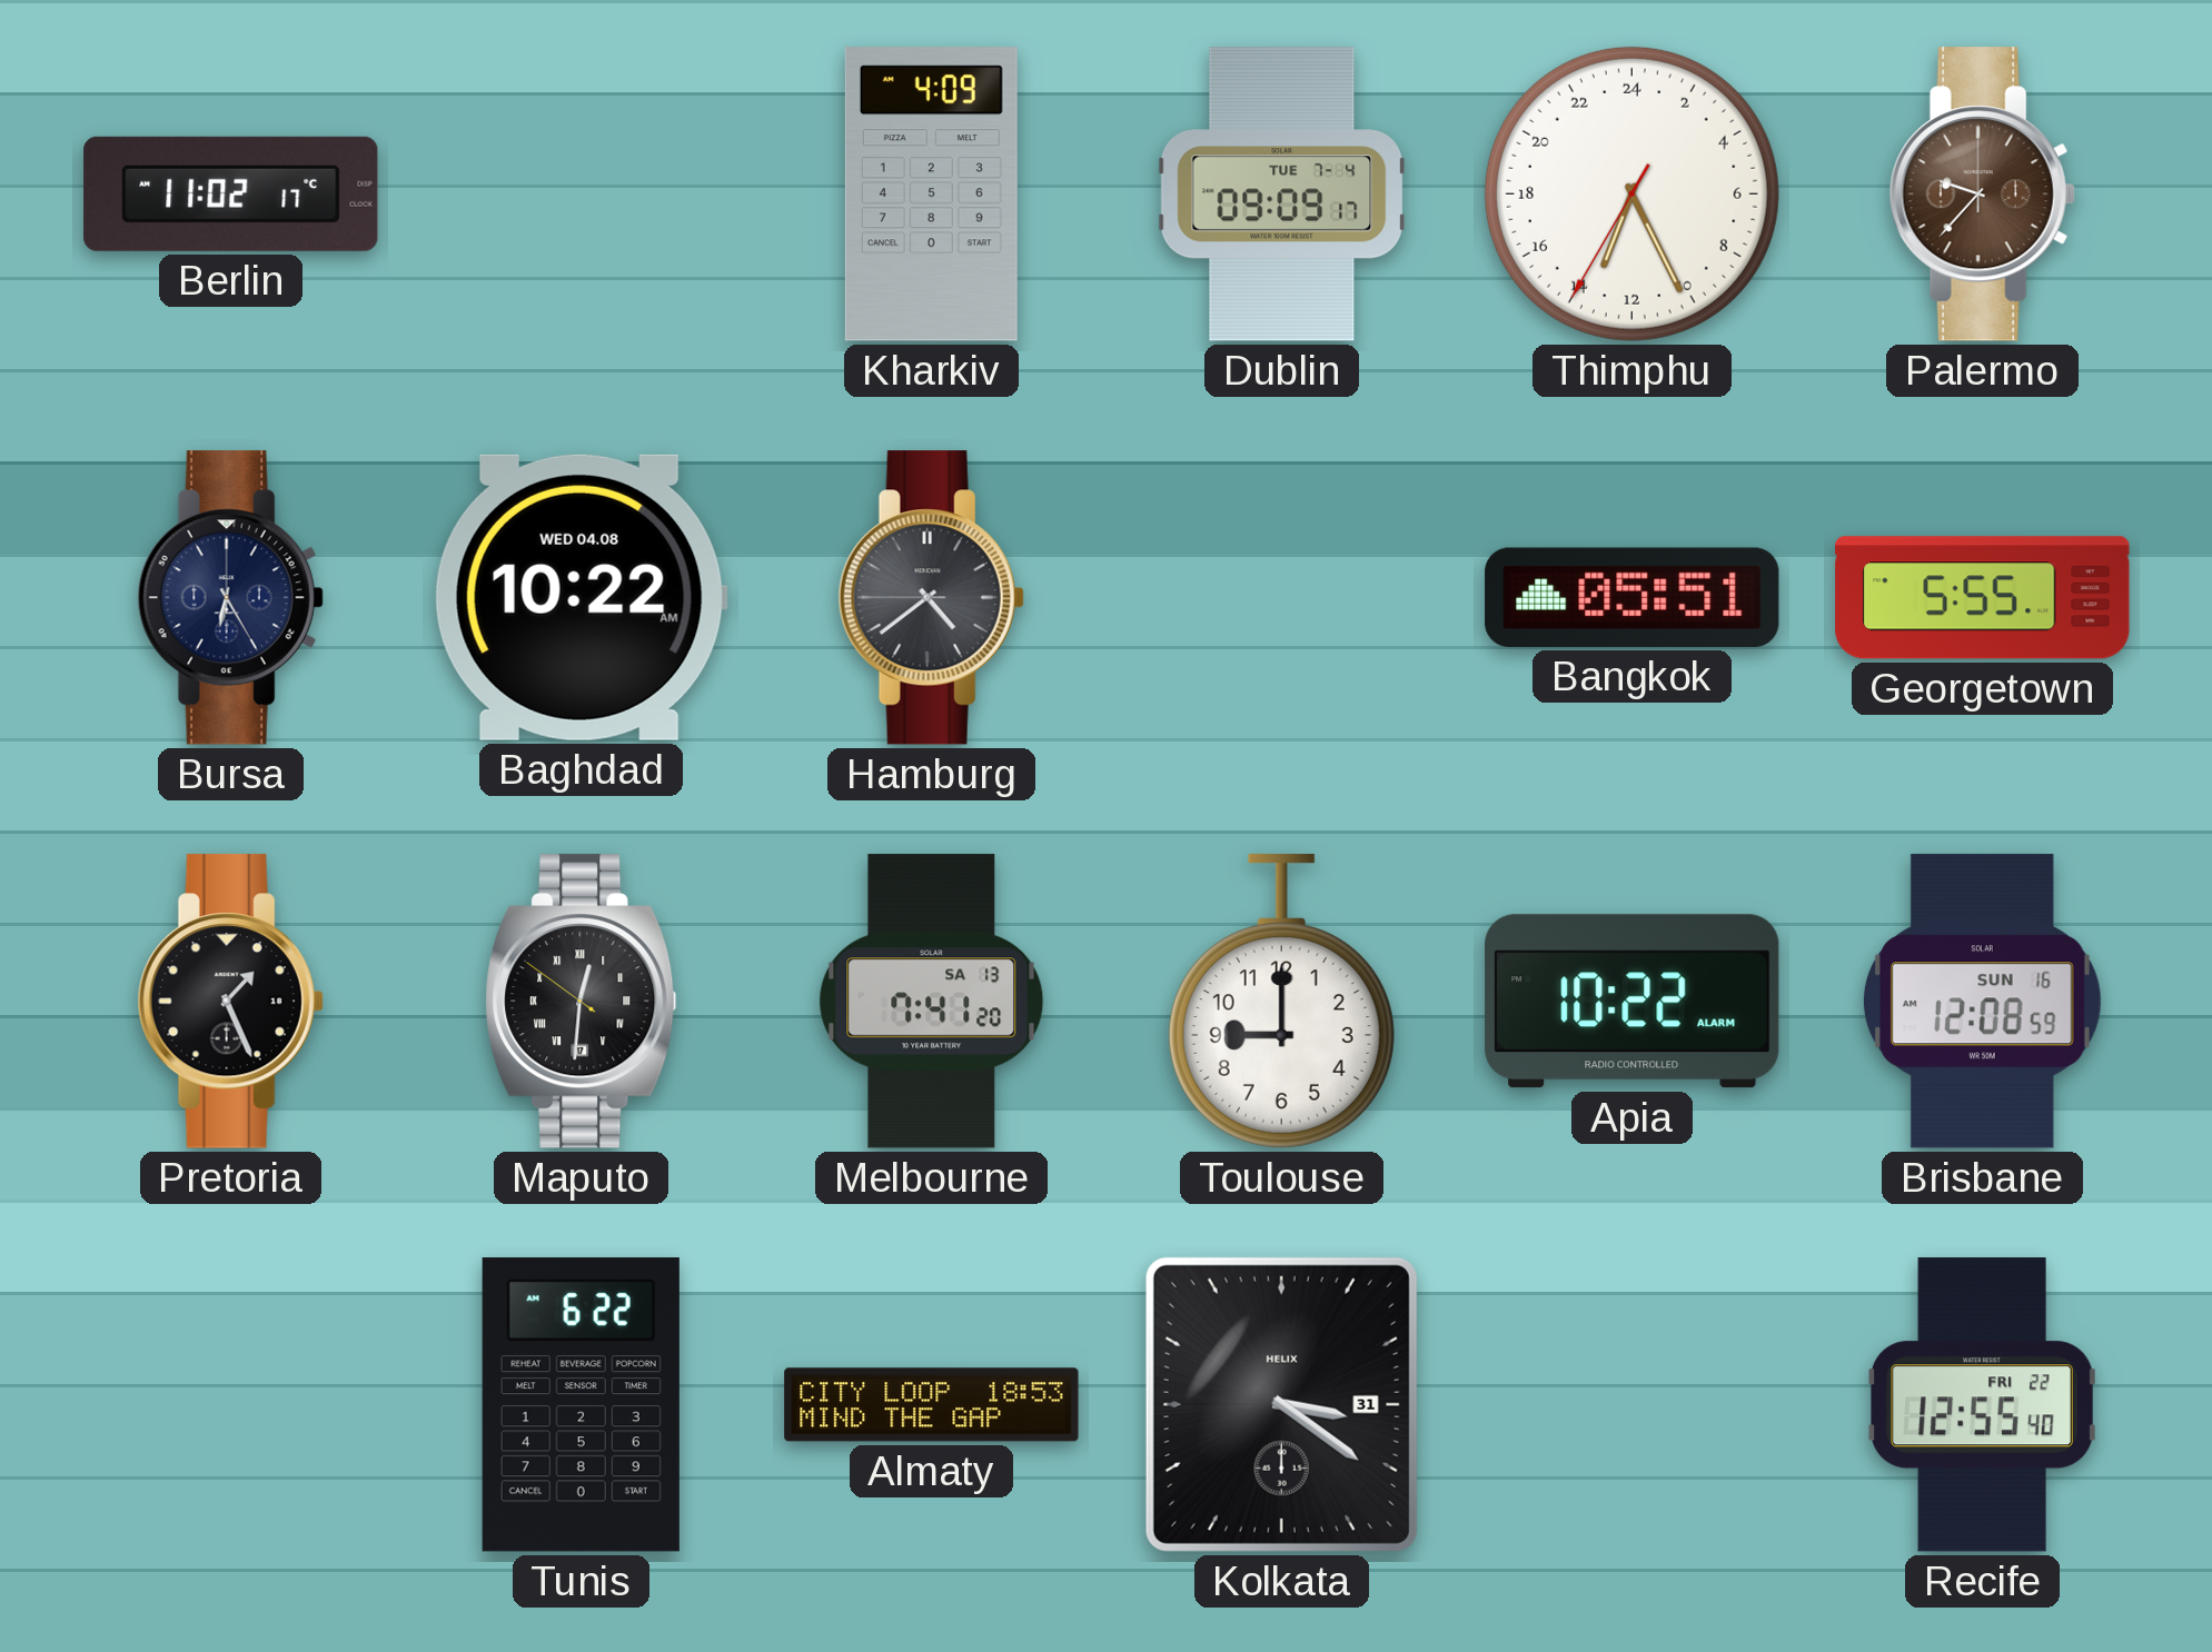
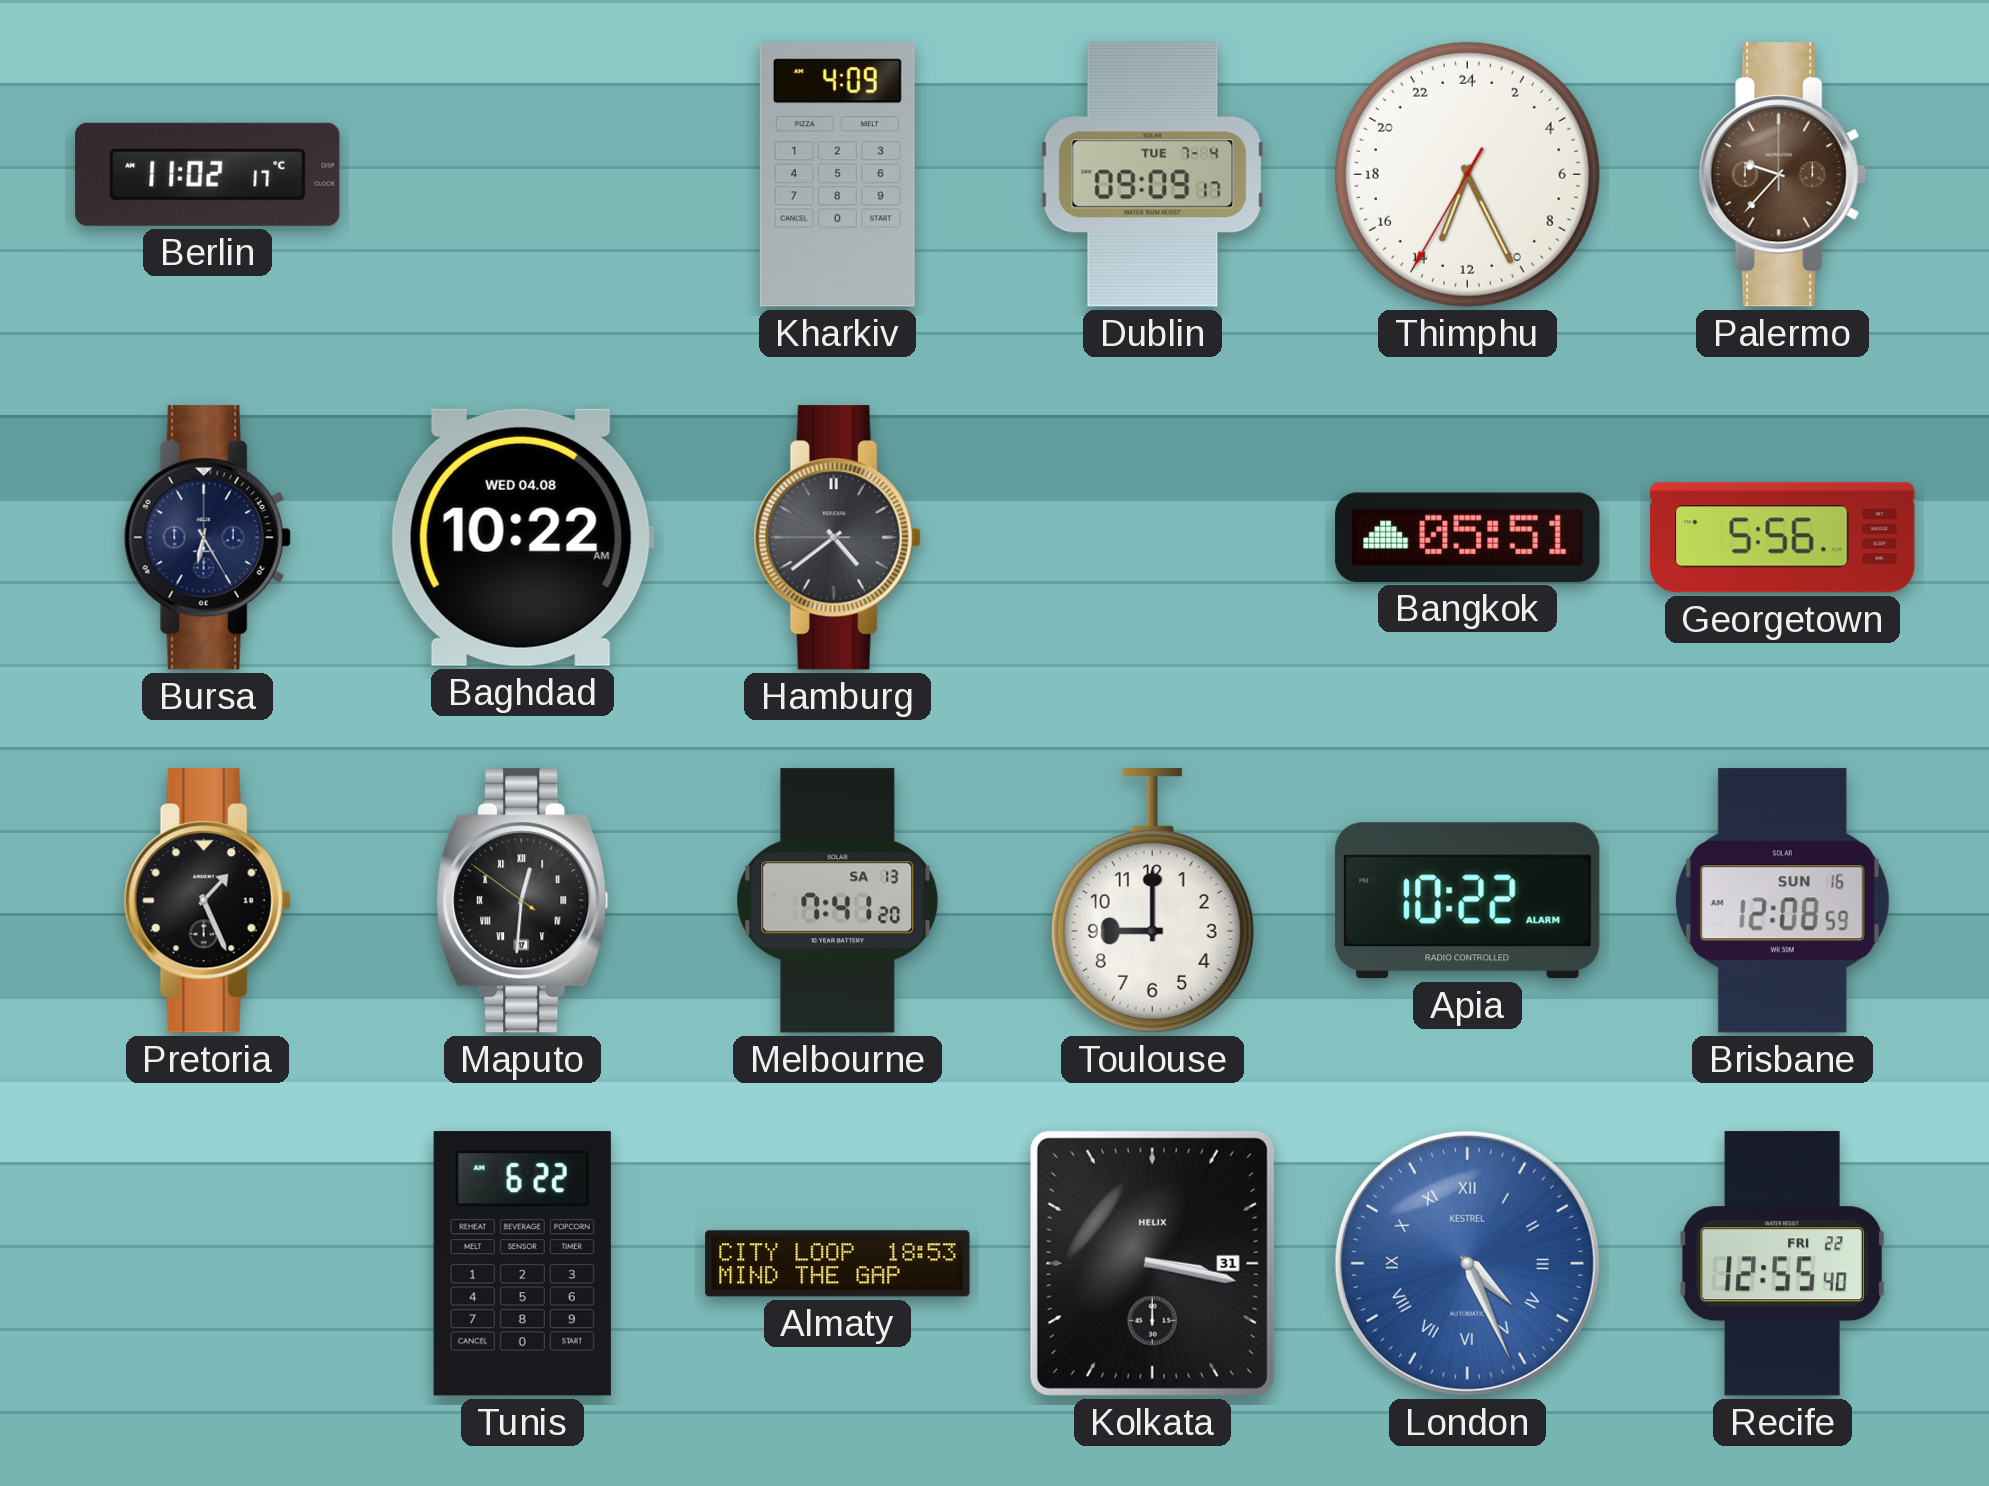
Georgetown: 5:55 -> 5:56 (1783, 538)
Kolkata: 3:21 -> 3:17 (1152, 1263)
London: none -> 4:26 (1467, 1263)
